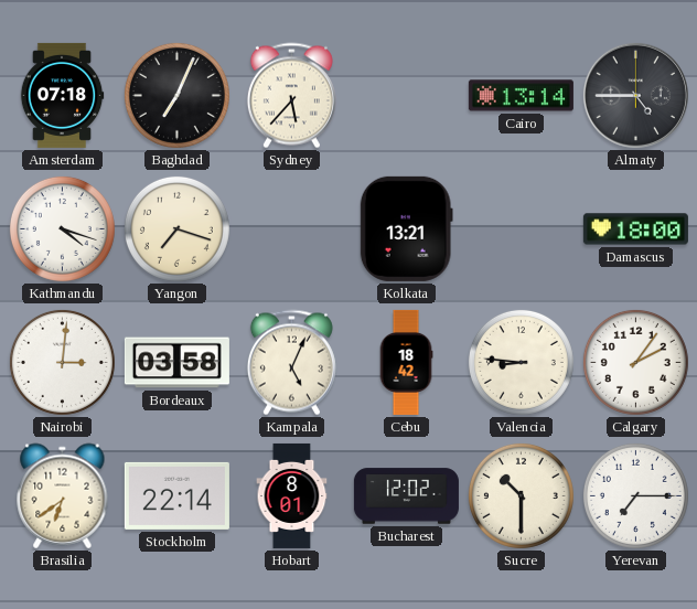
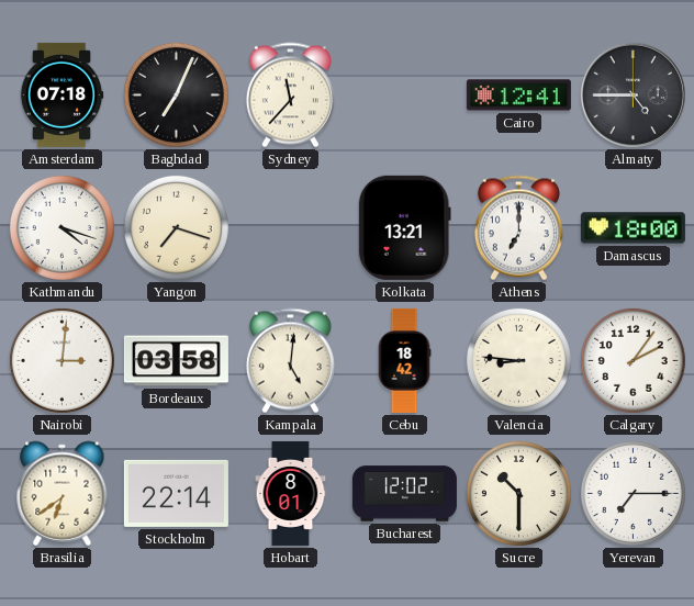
Sydney: 5:37 -> 11:37 (290, 96)
Cairo: 13:14 -> 12:41 (518, 96)
Athens: none -> 7:00 (518, 228)
Kampala: 5:04 -> 5:01 (290, 361)
